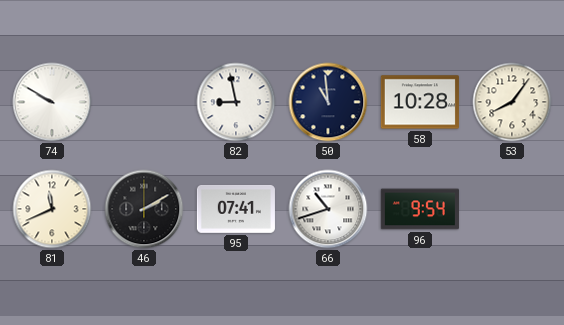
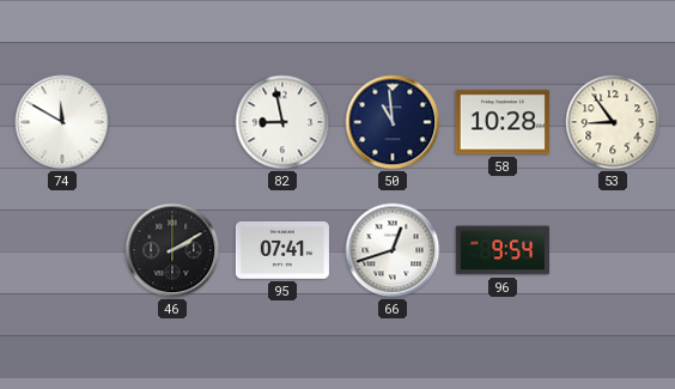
74: 9:50 -> 11:50 (62, 122)
53: 8:06 -> 8:54 (613, 122)
81: 11:41 -> none (52, 209)
66: 10:42 -> 12:42 (393, 250)
